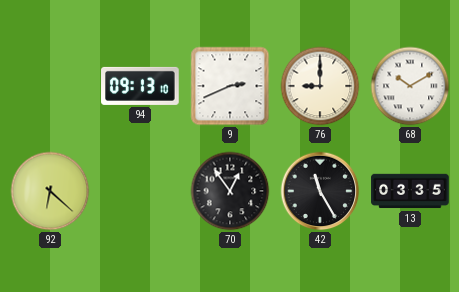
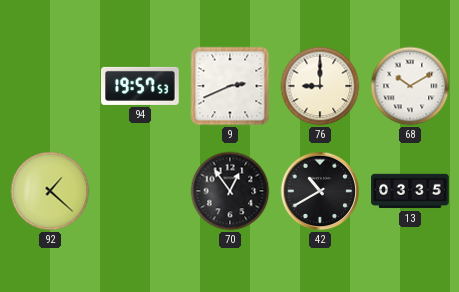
94: 09:13 -> 19:57 (140, 86)
92: 6:22 -> 1:22 (50, 191)
42: 11:25 -> 10:40 (320, 191)
